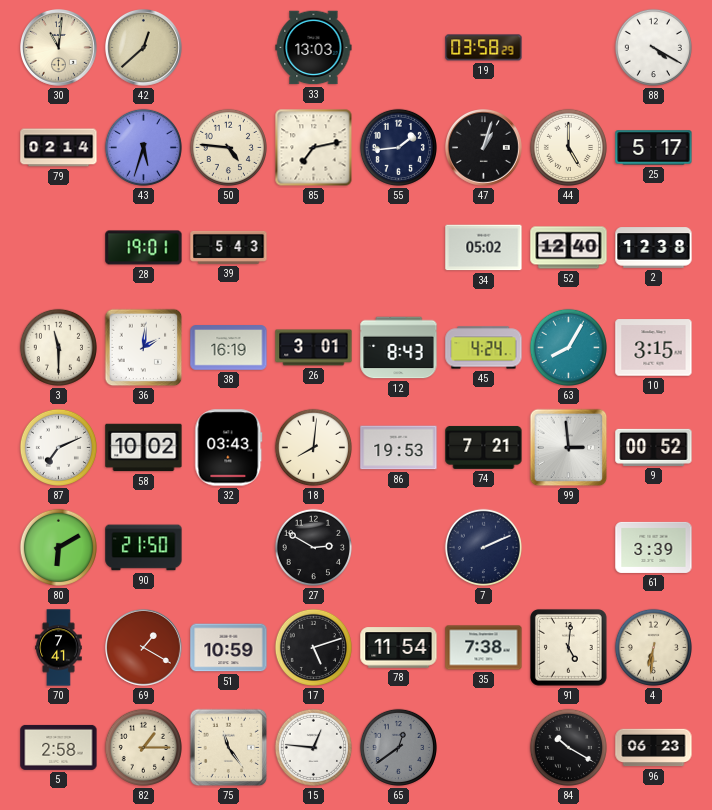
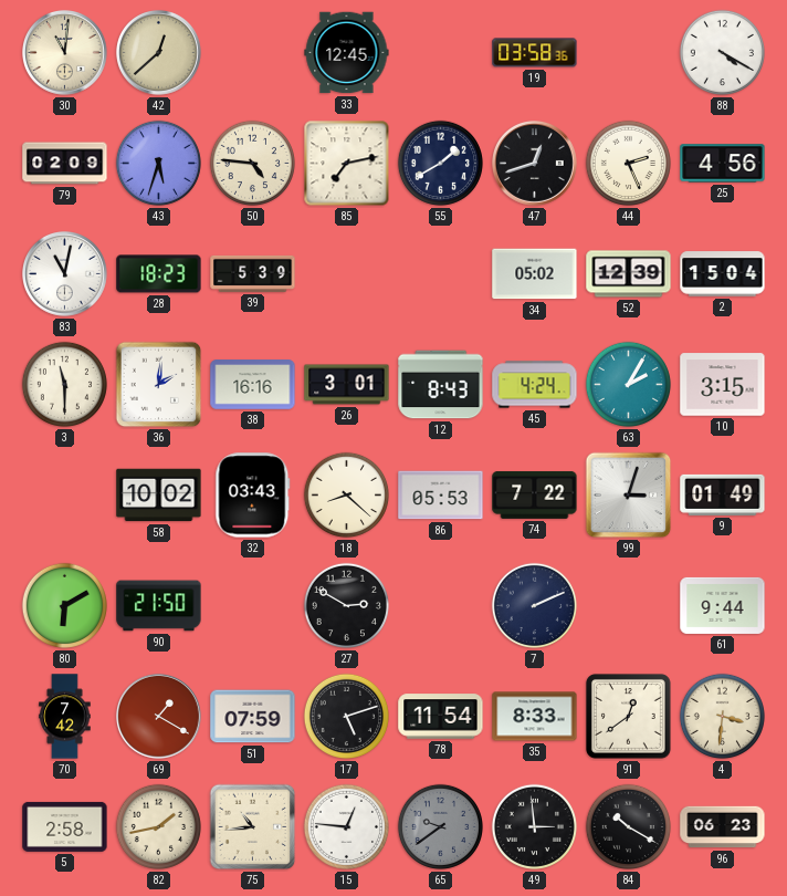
33: 13:03 -> 12:45 (347, 53)
19: 03:58:29 -> 03:58:36 (535, 53)
79: 02:14 -> 02:09 (65, 164)
55: 1:44 -> 1:40 (440, 163)
47: 1:03 -> 12:42 (535, 164)
44: 5:00 -> 2:26 (628, 163)
25: 5:17 -> 4:56 (723, 164)
83: none -> 11:02 (65, 274)
28: 19:01 -> 18:23 (159, 274)
39: 5:43 -> 5:39 (253, 273)
52: 12:40 -> 12:39 (629, 274)
2: 12:38 -> 15:04 (723, 274)
38: 16:19 -> 16:16 (253, 385)
63: 8:05 -> 2:05 (628, 384)
87: 7:11 -> none (58, 447)
18: 8:01 -> 8:22 (346, 494)
86: 19:53 -> 05:53 (441, 496)
74: 7:21 -> 7:22 (535, 494)
99: 2:59 -> 3:03 (629, 496)
9: 00:52 -> 01:49 (723, 494)
61: 3:39 -> 9:44 (723, 605)
70: 7:41 -> 7:42 (65, 717)
51: 10:59 -> 07:59 (253, 717)
35: 7:38 -> 8:33 (535, 717)
91: 5:01 -> 12:39 (629, 717)
4: 6:31 -> 3:31 (722, 716)
82: 1:15 -> 1:43 (158, 826)
75: 11:24 -> 10:44 (253, 827)
65: 12:39 -> 9:39 (440, 826)
49: none -> 2:59 (534, 826)
